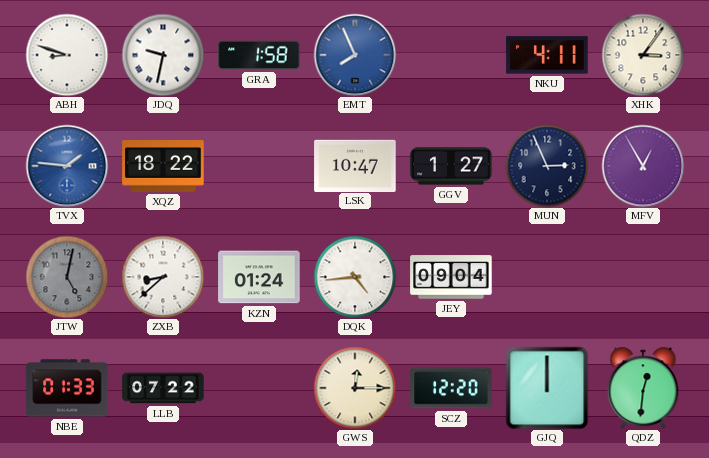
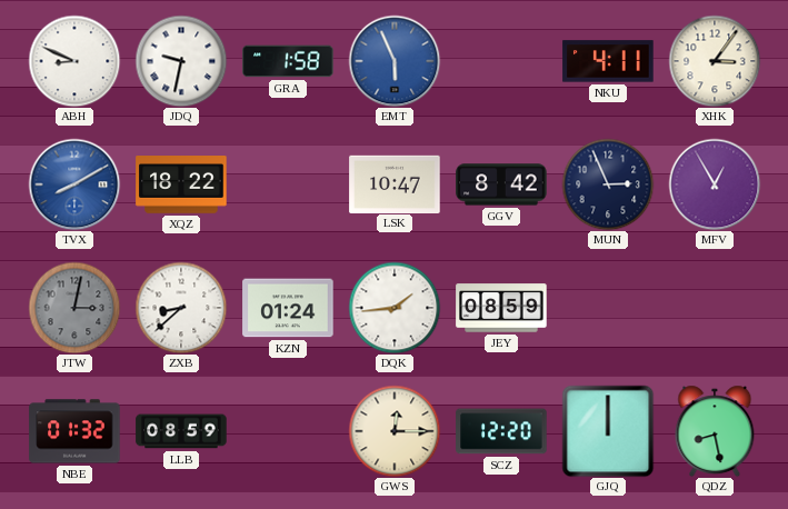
ABH: 8:48 -> 8:49 (74, 61)
EMT: 7:56 -> 5:56 (395, 61)
TVX: 1:46 -> 8:10 (74, 184)
GGV: 1:27 -> 8:42 (501, 184)
JTW: 5:02 -> 3:02 (74, 308)
DQK: 4:44 -> 1:44 (395, 308)
JEY: 09:04 -> 08:59 (501, 308)
NBE: 01:33 -> 01:32 (74, 431)
LLB: 07:22 -> 08:59 (181, 431)
QDZ: 12:31 -> 8:28 (715, 431)
